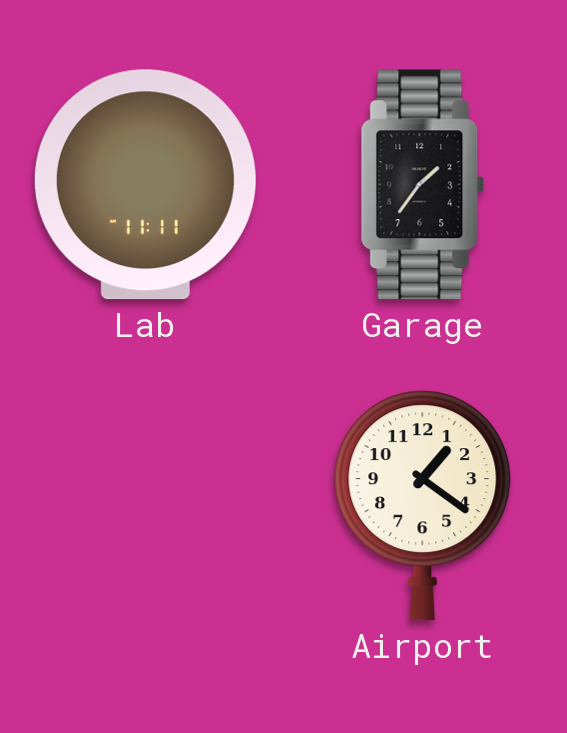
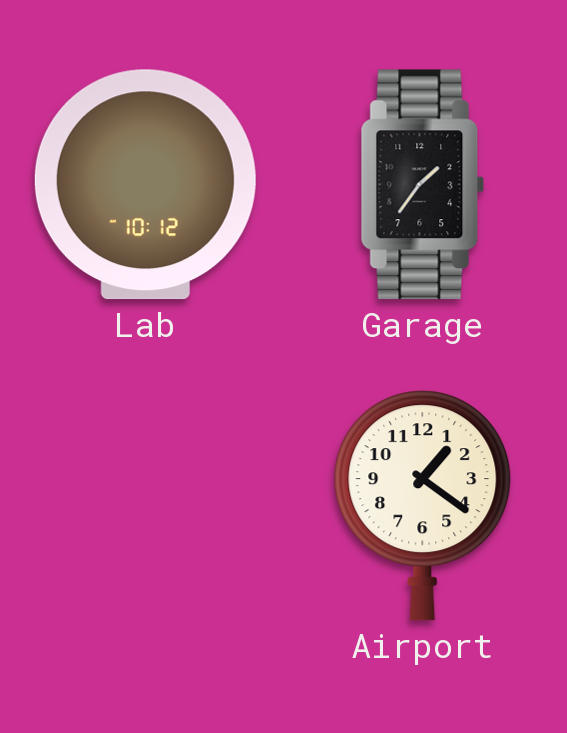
Lab: 11:11 -> 10:12 (145, 185)
